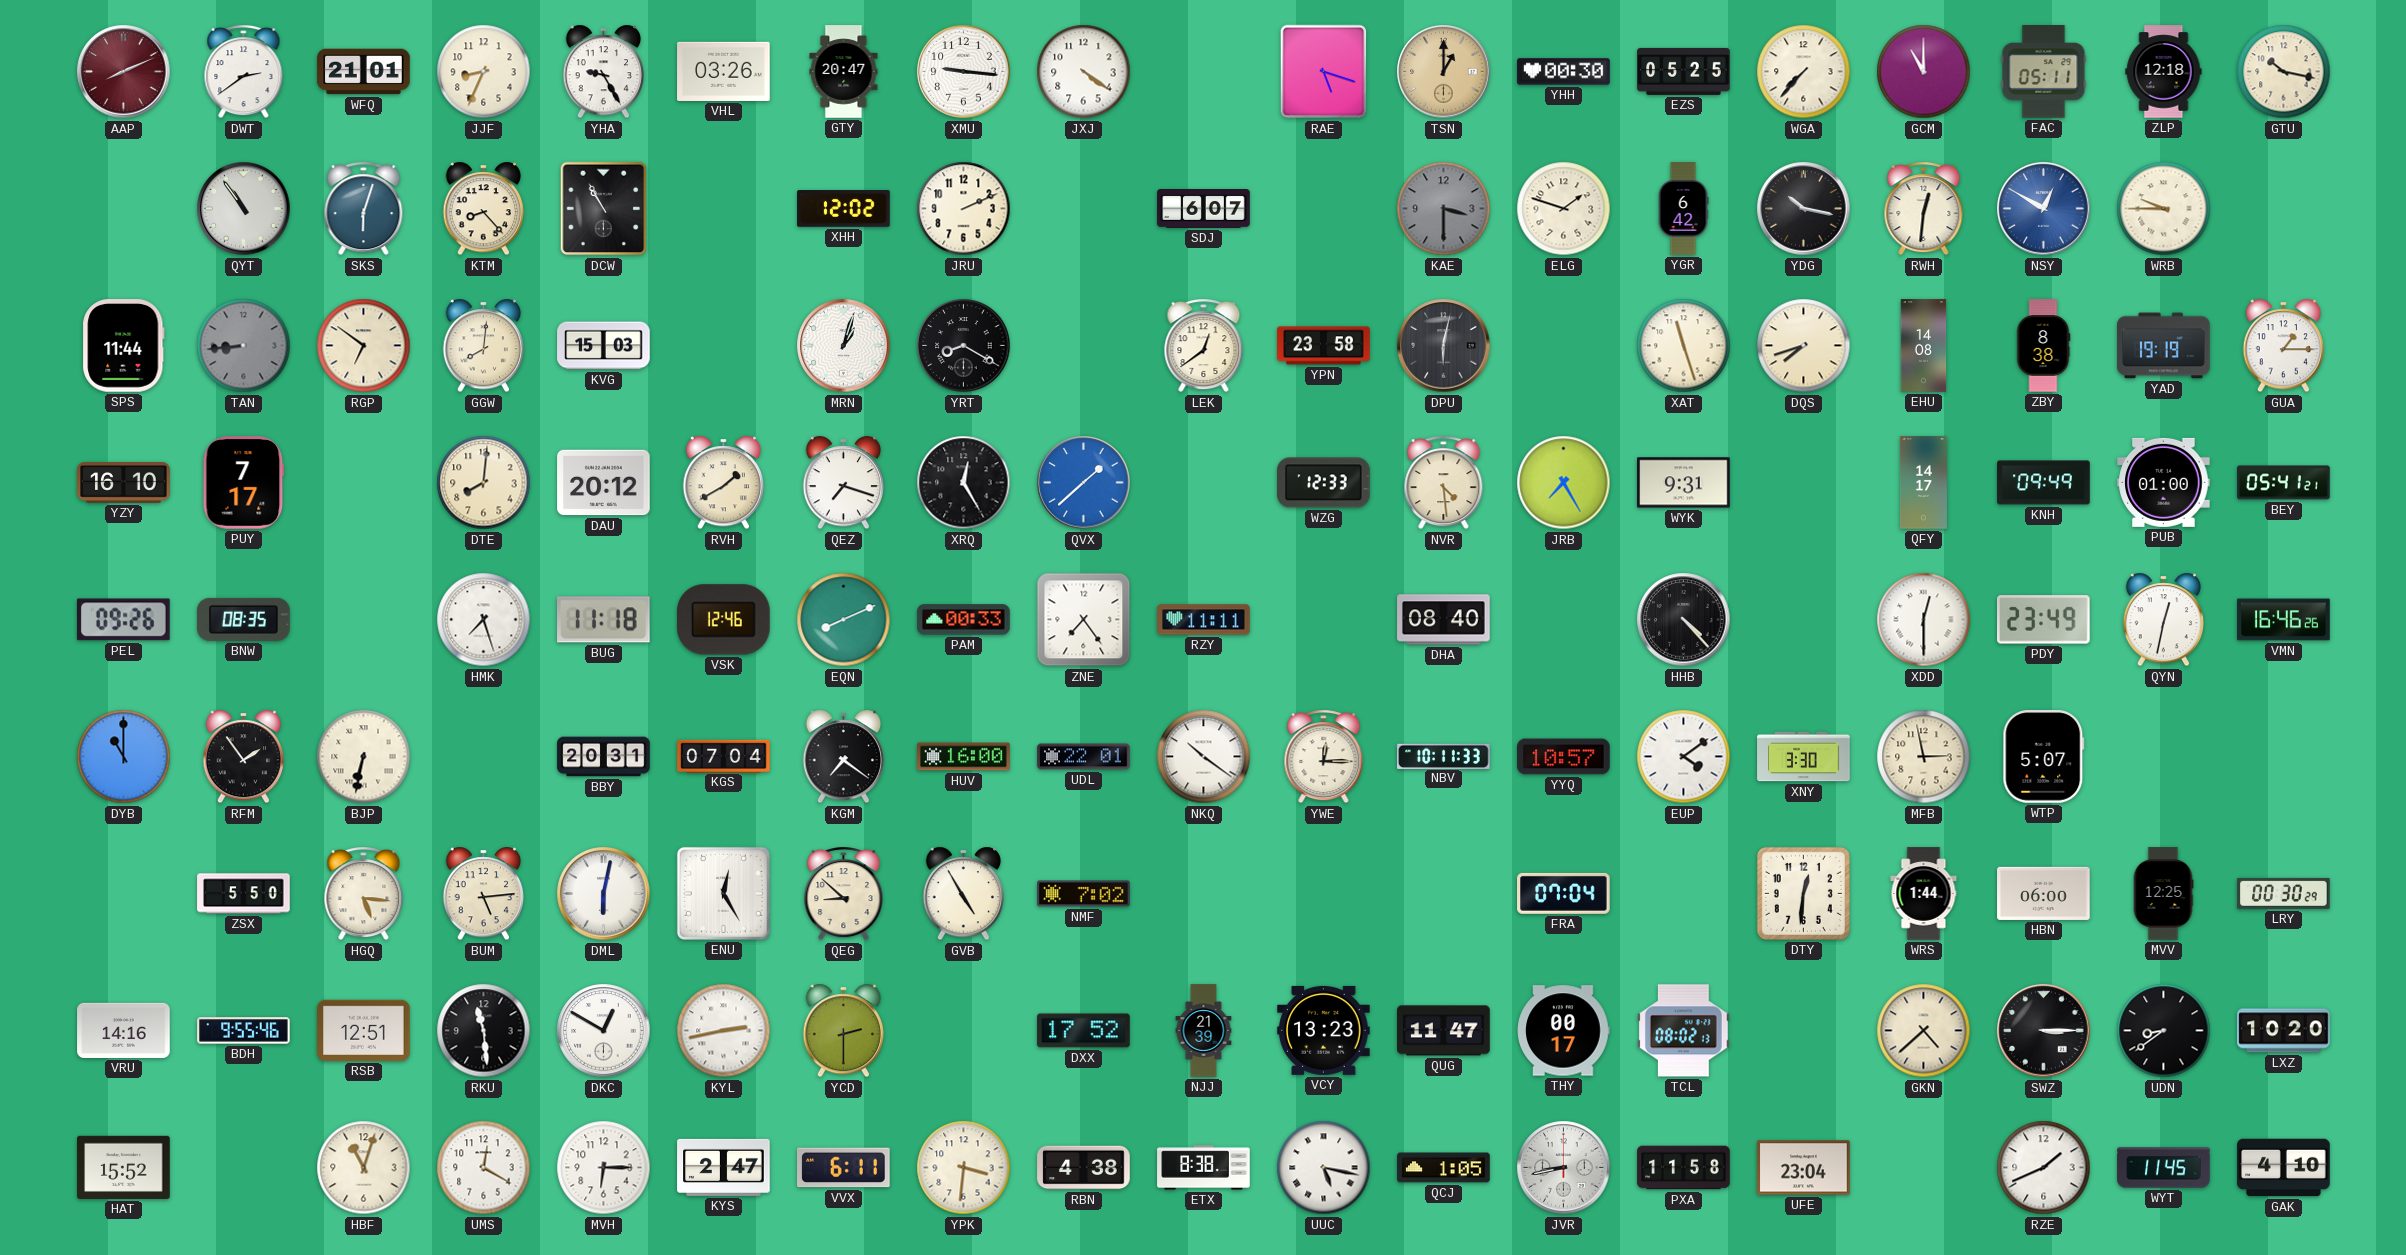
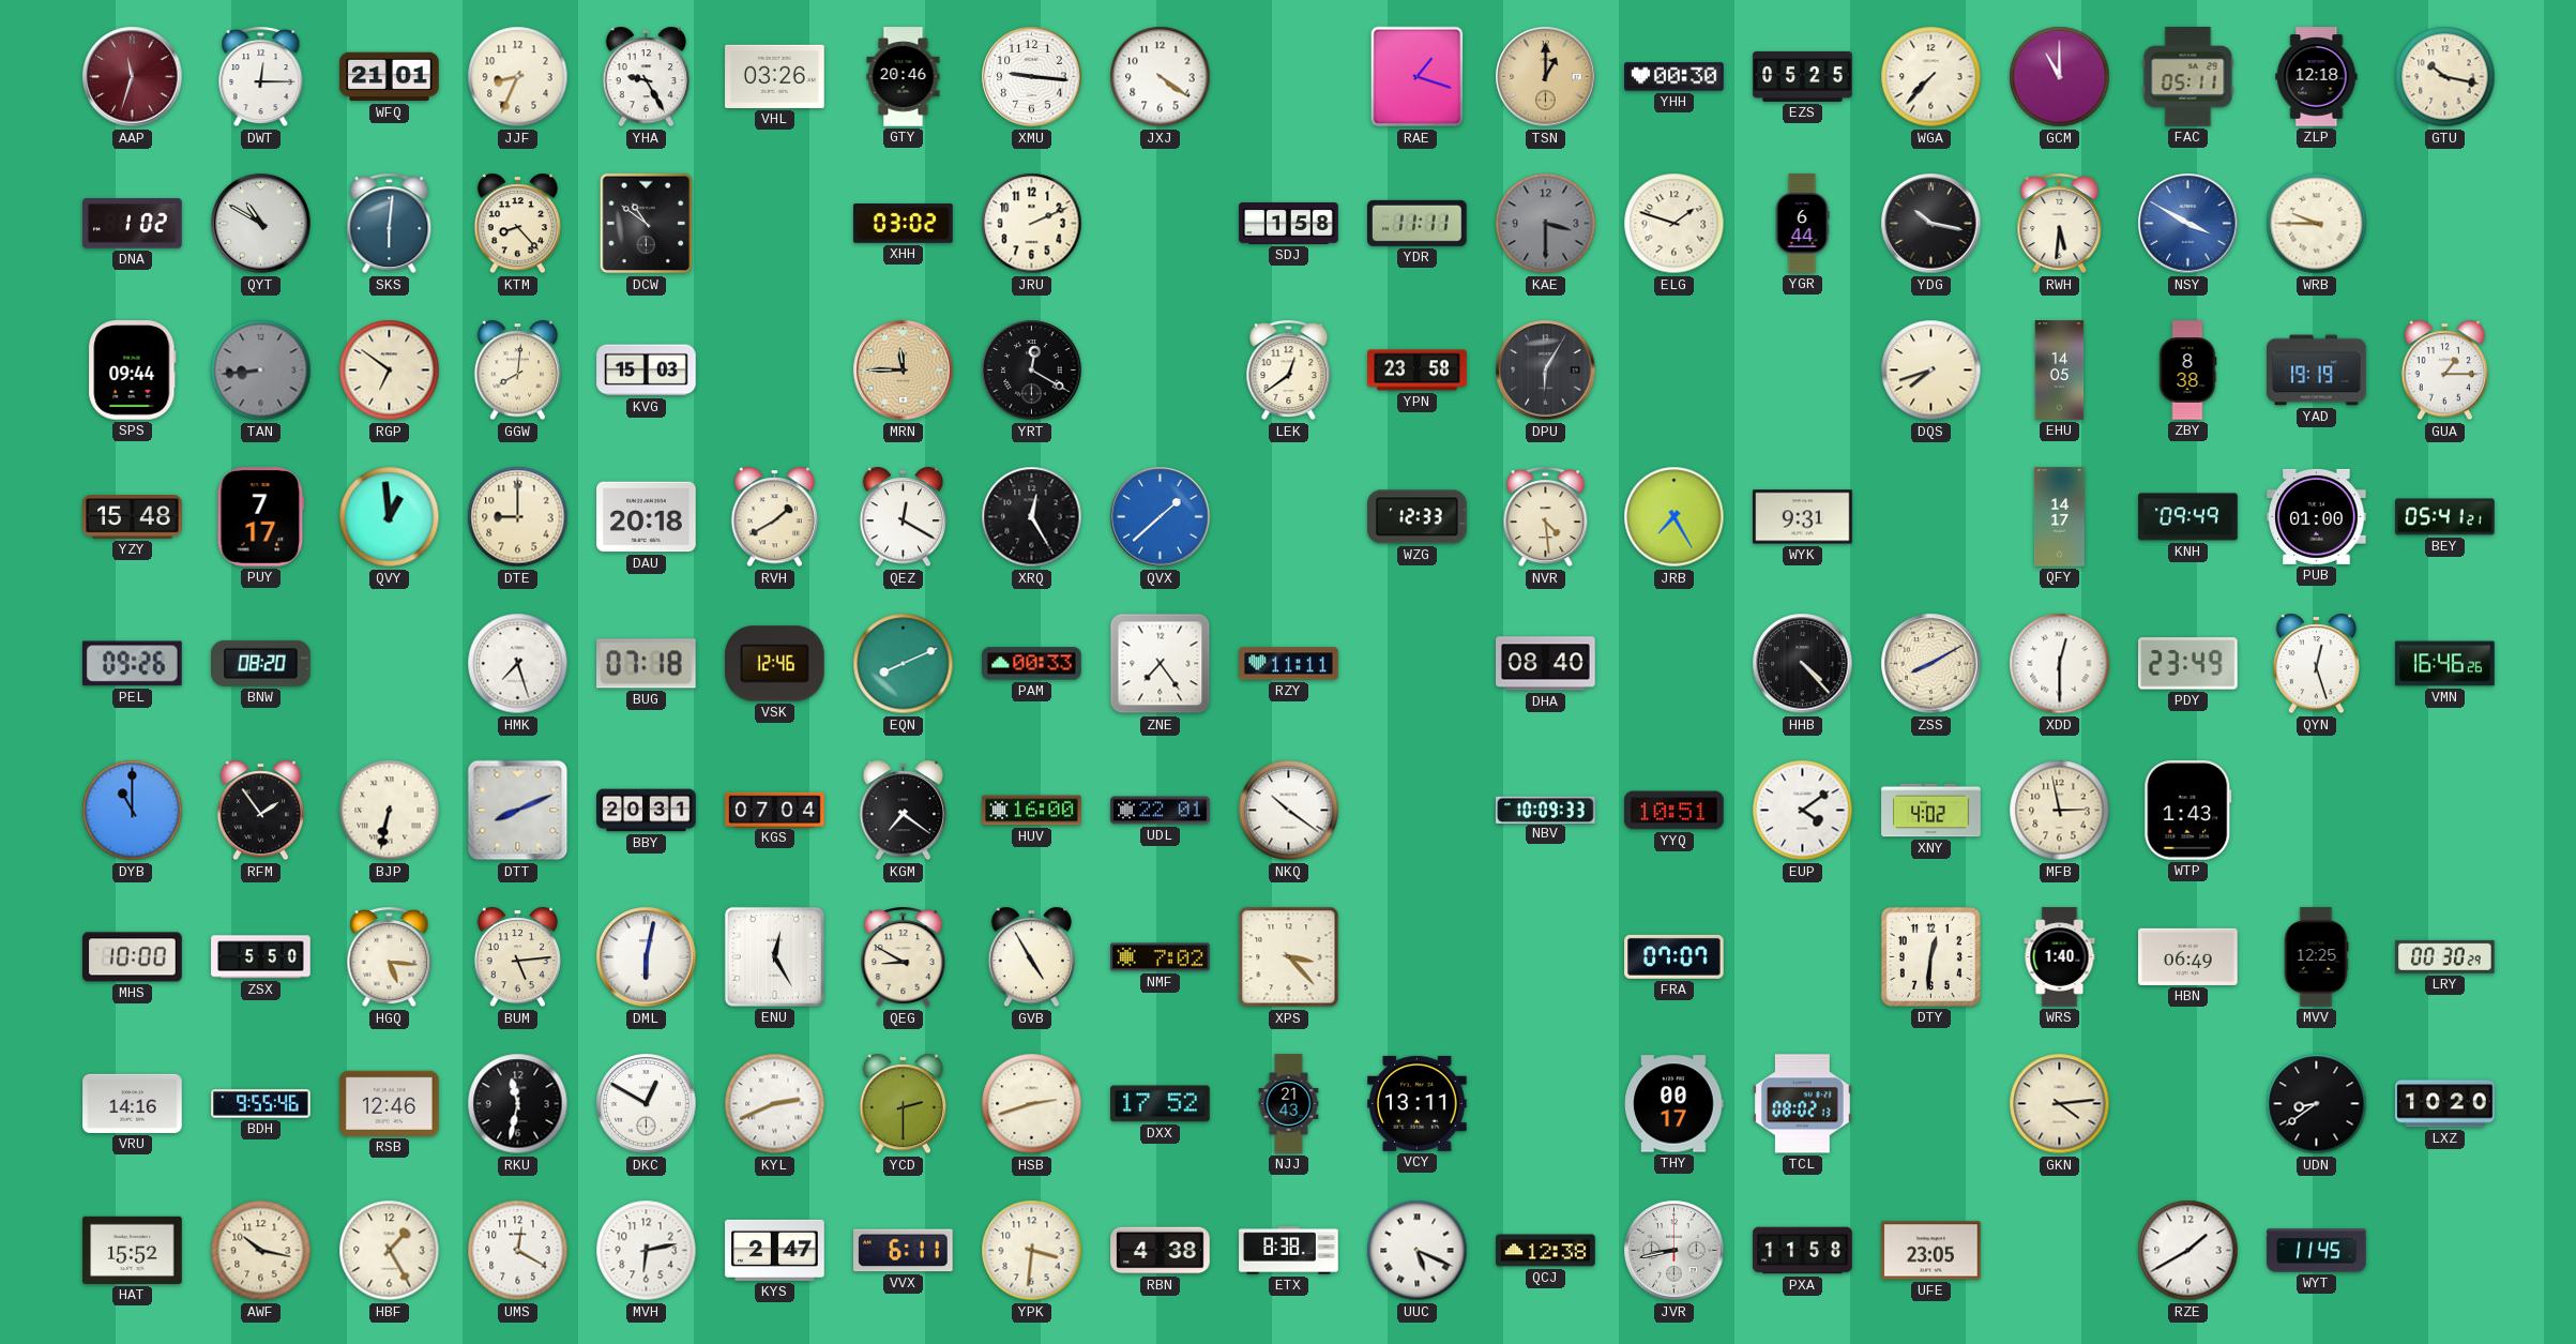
AAP: 8:11 -> 11:33 (133, 77)
DWT: 2:39 -> 12:15 (261, 77)
GTY: 20:47 -> 20:46 (904, 77)
RAE: 5:18 -> 1:18 (1418, 77)
DNA: none -> 1:02 (133, 224)
QYT: 10:54 -> 10:50 (261, 224)
SKS: 6:03 -> 6:01 (390, 224)
DCW: 10:55 -> 10:51 (647, 224)
XHH: 12:02 -> 03:02 (904, 224)
SDJ: 6:07 -> 1:58 (1289, 224)
YDR: none -> 11:11 (1418, 223)
YGR: 6:42 -> 6:44 (1802, 224)
RWH: 12:31 -> 5:31 (2060, 224)
NSY: 12:50 -> 3:50 (2188, 224)
SPS: 11:44 -> 09:44 (133, 371)
MRN: 1:03 -> 11:45 (904, 371)
MRN dial: white -> champagne (904, 371)
YRT: 8:20 -> 12:20 (1032, 371)
DPU: 6:02 -> 6:05 (1546, 371)
XAT: 11:27 -> none (1684, 346)
EHU: 14:08 -> 14:05 (2060, 371)
YZY: 16:10 -> 15:48 (133, 517)
QVY: none -> 12:59 (390, 517)
DTE: 8:01 -> 9:00 (518, 517)
DAU: 20:12 -> 20:18 (647, 517)
QEZ: 7:18 -> 12:20 (903, 517)
BNW: 08:35 -> 08:20 (261, 663)
BUG: 11:18 -> 07:18 (647, 664)
ZSS: none -> 8:10 (1931, 664)
QYN: 12:32 -> 12:27 (2316, 664)
DTT: none -> 8:11 (518, 811)
YWE: 12:15 -> none (1324, 757)
NBV: 10:11 -> 10:09 (1546, 810)
YYQ: 10:57 -> 10:51 (1675, 811)
XNY: 3:30 -> 4:02 (1931, 811)
WTP: 5:07 -> 1:43 (2188, 811)
MHS: none -> 10:00 (133, 957)
QEG: 8:52 -> 8:50 (904, 957)
XPS: none -> 3:23 (1289, 957)
FRA: 07:04 -> 07:07 (1675, 956)
WRS: 1:44 -> 1:40 (2060, 957)
HBN: 06:00 -> 06:49 (2188, 956)
RSB: 12:51 -> 12:46 (390, 1103)
RKU: 11:29 -> 11:32 (518, 1104)
KYL: 2:43 -> 2:41 (775, 1104)
HSB: none -> 2:42 (1032, 1104)
NJJ: 21:39 -> 21:43 (1289, 1104)
VCY: 13:23 -> 13:11 (1418, 1103)
QUG: 11:47 -> none (1444, 1031)
GKN: 4:38 -> 4:14 (2060, 1104)
SWZ: 3:15 -> none (2044, 1031)
AWF: none -> 10:17 (261, 1251)
HBF: 11:03 -> 1:25 (390, 1251)
MVH: 6:15 -> 6:13 (647, 1251)
UUC: 5:17 -> 5:19 (1418, 1251)
QCJ: 1:05 -> 12:38 (1546, 1251)
UFE: 23:04 -> 23:05 (1931, 1251)
RZE: 1:41 -> 1:40 (2188, 1251)
GAK: 4:10 -> none (2284, 1168)
